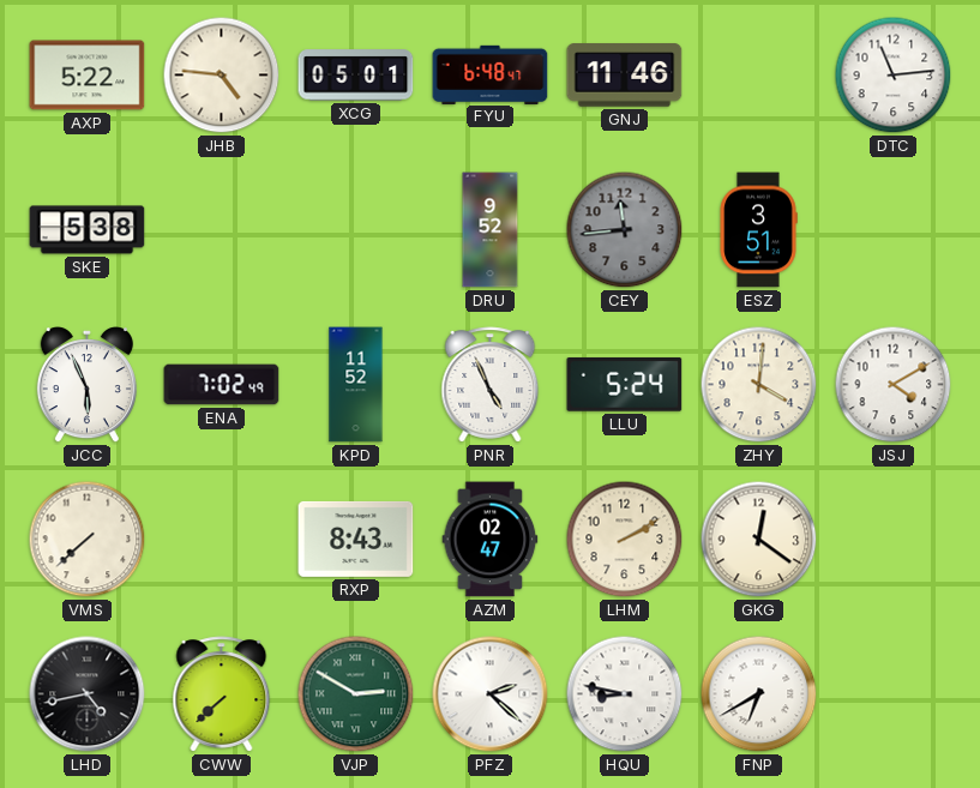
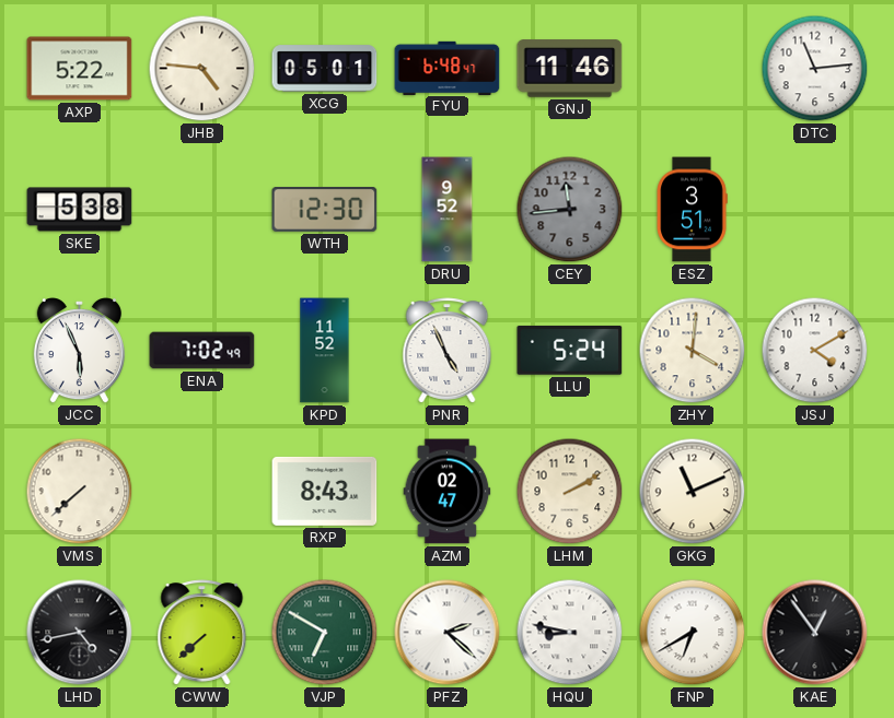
WTH: none -> 12:30 (325, 210)
GKG: 12:21 -> 11:11 (693, 492)
VJP: 2:50 -> 6:50 (325, 633)
KAE: none -> 12:54 (815, 633)
